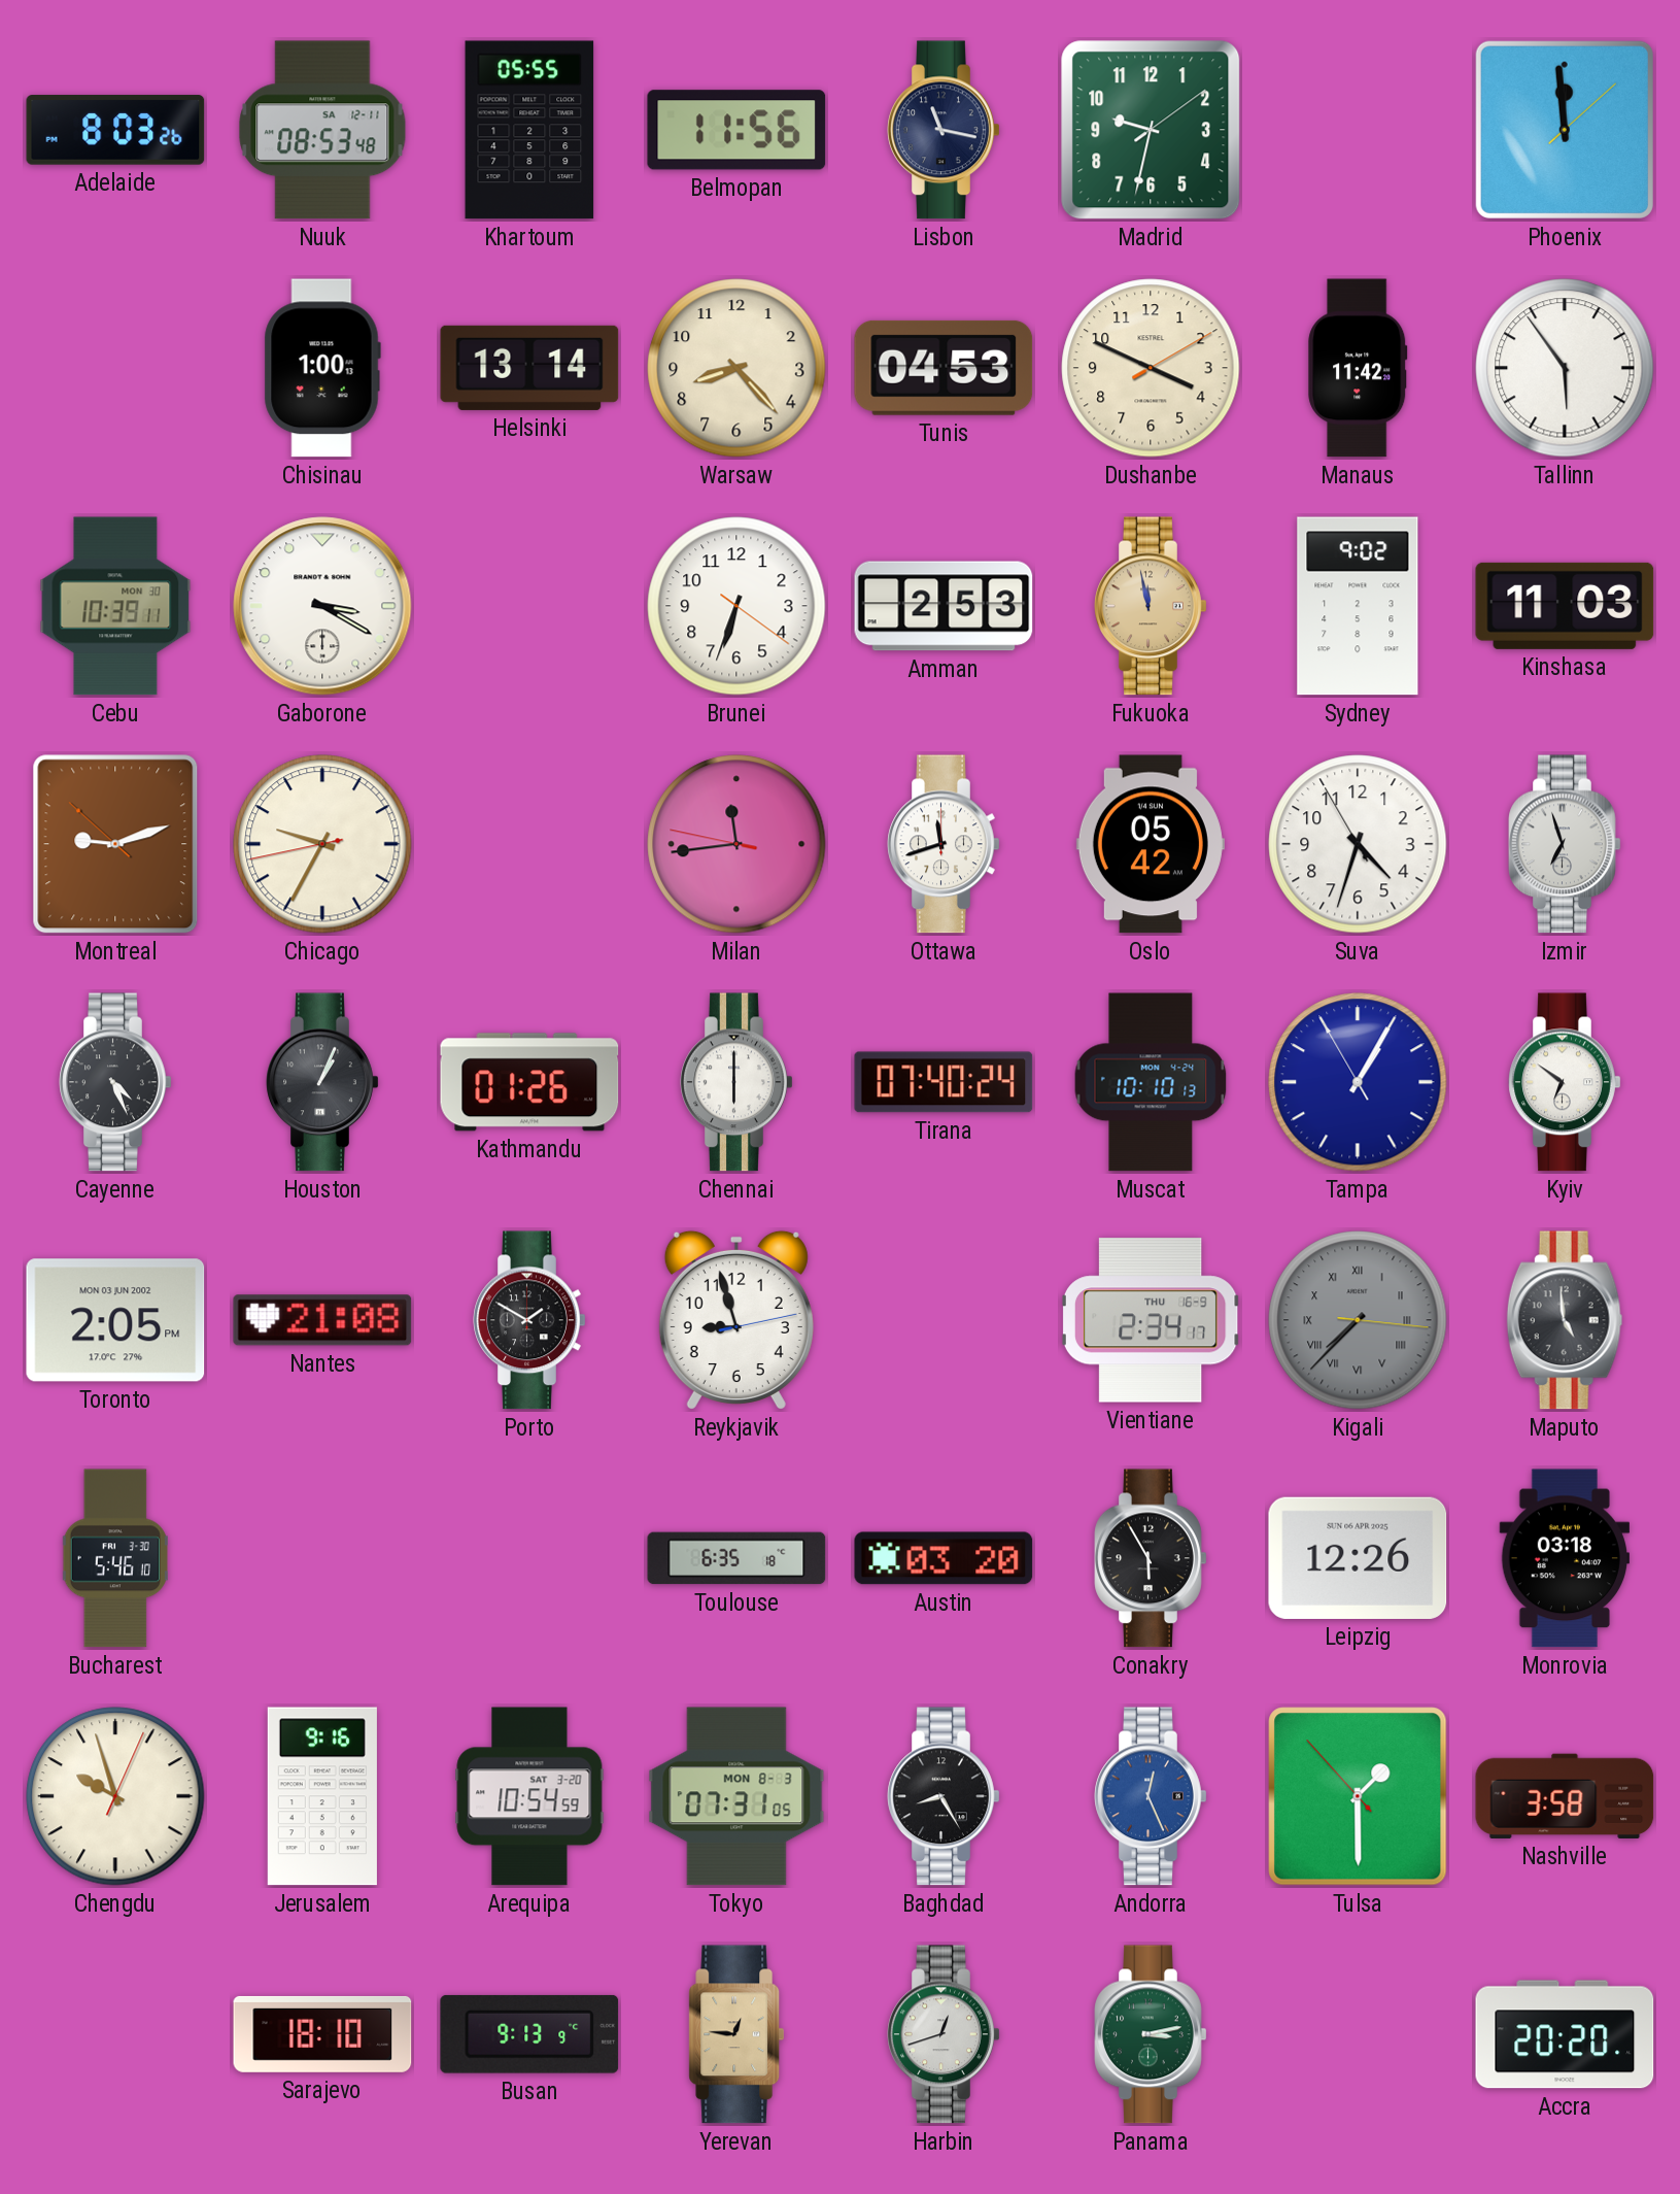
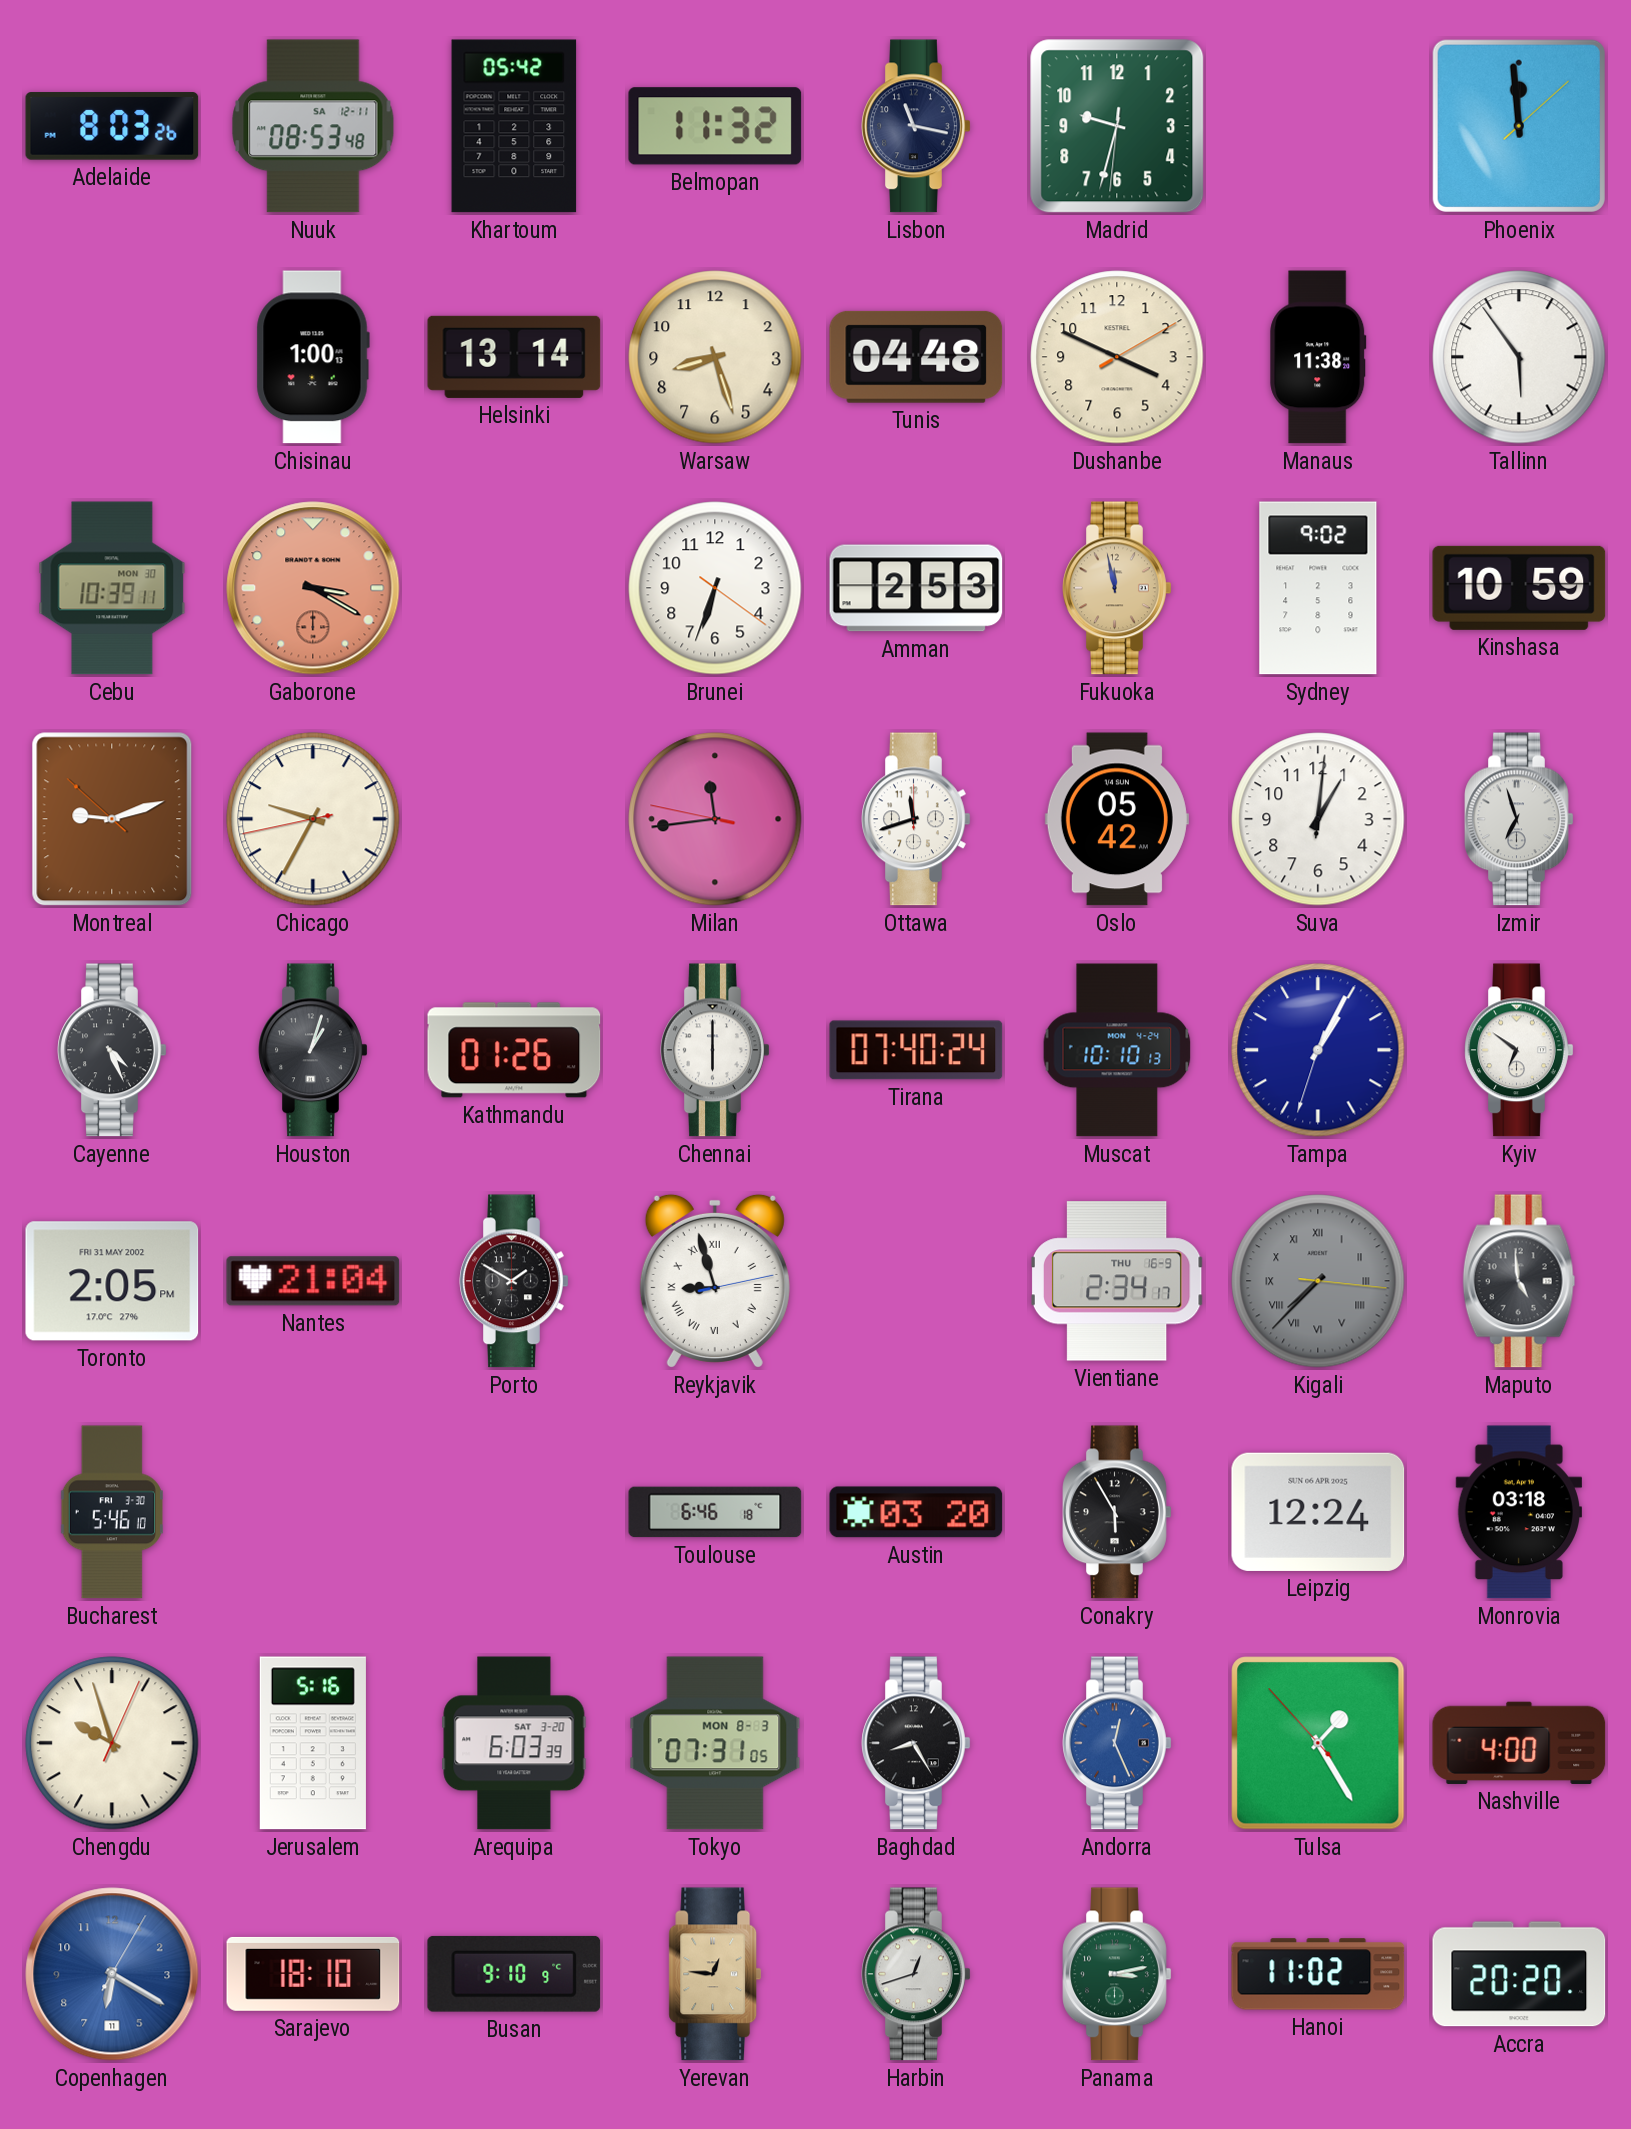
Khartoum: 05:55 -> 05:42 (514, 126)
Belmopan: 11:56 -> 11:32 (715, 126)
Madrid: 9:32:09 -> 9:32:31 (1117, 126)
Warsaw: 8:23 -> 8:27 (715, 357)
Tunis: 04:53 -> 04:48 (916, 357)
Manaus: 11:42 -> 11:38 (1318, 357)
Gaborone dial: white -> salmon (313, 588)
Kinshasa: 11:03 -> 10:59 (1519, 588)
Suva: 4:32 -> 1:01 (1318, 819)
Houston: 1:04 -> 1:03 (313, 1050)
Tampa: 1:04:55 -> 1:04:33 (1318, 1050)
Toronto date: MON 03 JUN 2002 -> FRI 31 MAY 2002 (112, 1281)
Nantes: 21:08 -> 21:04 (313, 1281)
Reykjavik numerals: Arabic -> Roman (715, 1281)
Toulouse: 6:35 -> 6:46 (715, 1512)
Leipzig: 12:26 -> 12:24 (1318, 1512)
Jerusalem: 9:16 -> 5:16 (313, 1743)
Arequipa: 10:54 -> 6:03 (514, 1743)
Tulsa: 1:29 -> 1:24 (1318, 1743)
Nashville: 3:58 -> 4:00 (1519, 1743)
Copenhagen: none -> 6:20 (112, 1974)
Busan: 9:13 -> 9:10 (514, 1974)
Hanoi: none -> 11:02 (1318, 1974)
